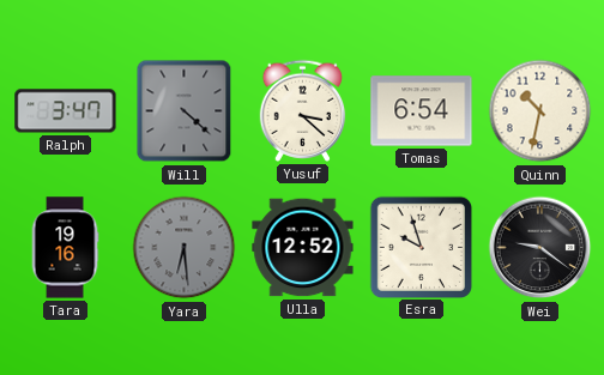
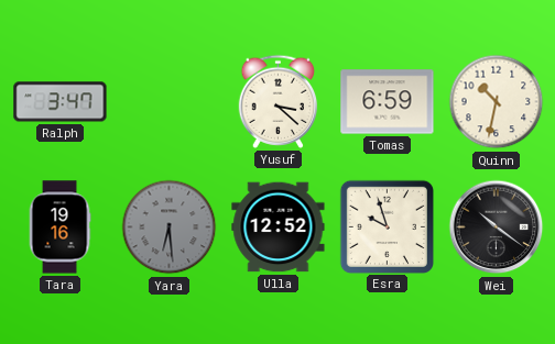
Will: 4:22 -> none (185, 111)
Tomas: 6:54 -> 6:59 (388, 102)
Wei: 9:21 -> 10:21 (497, 228)
